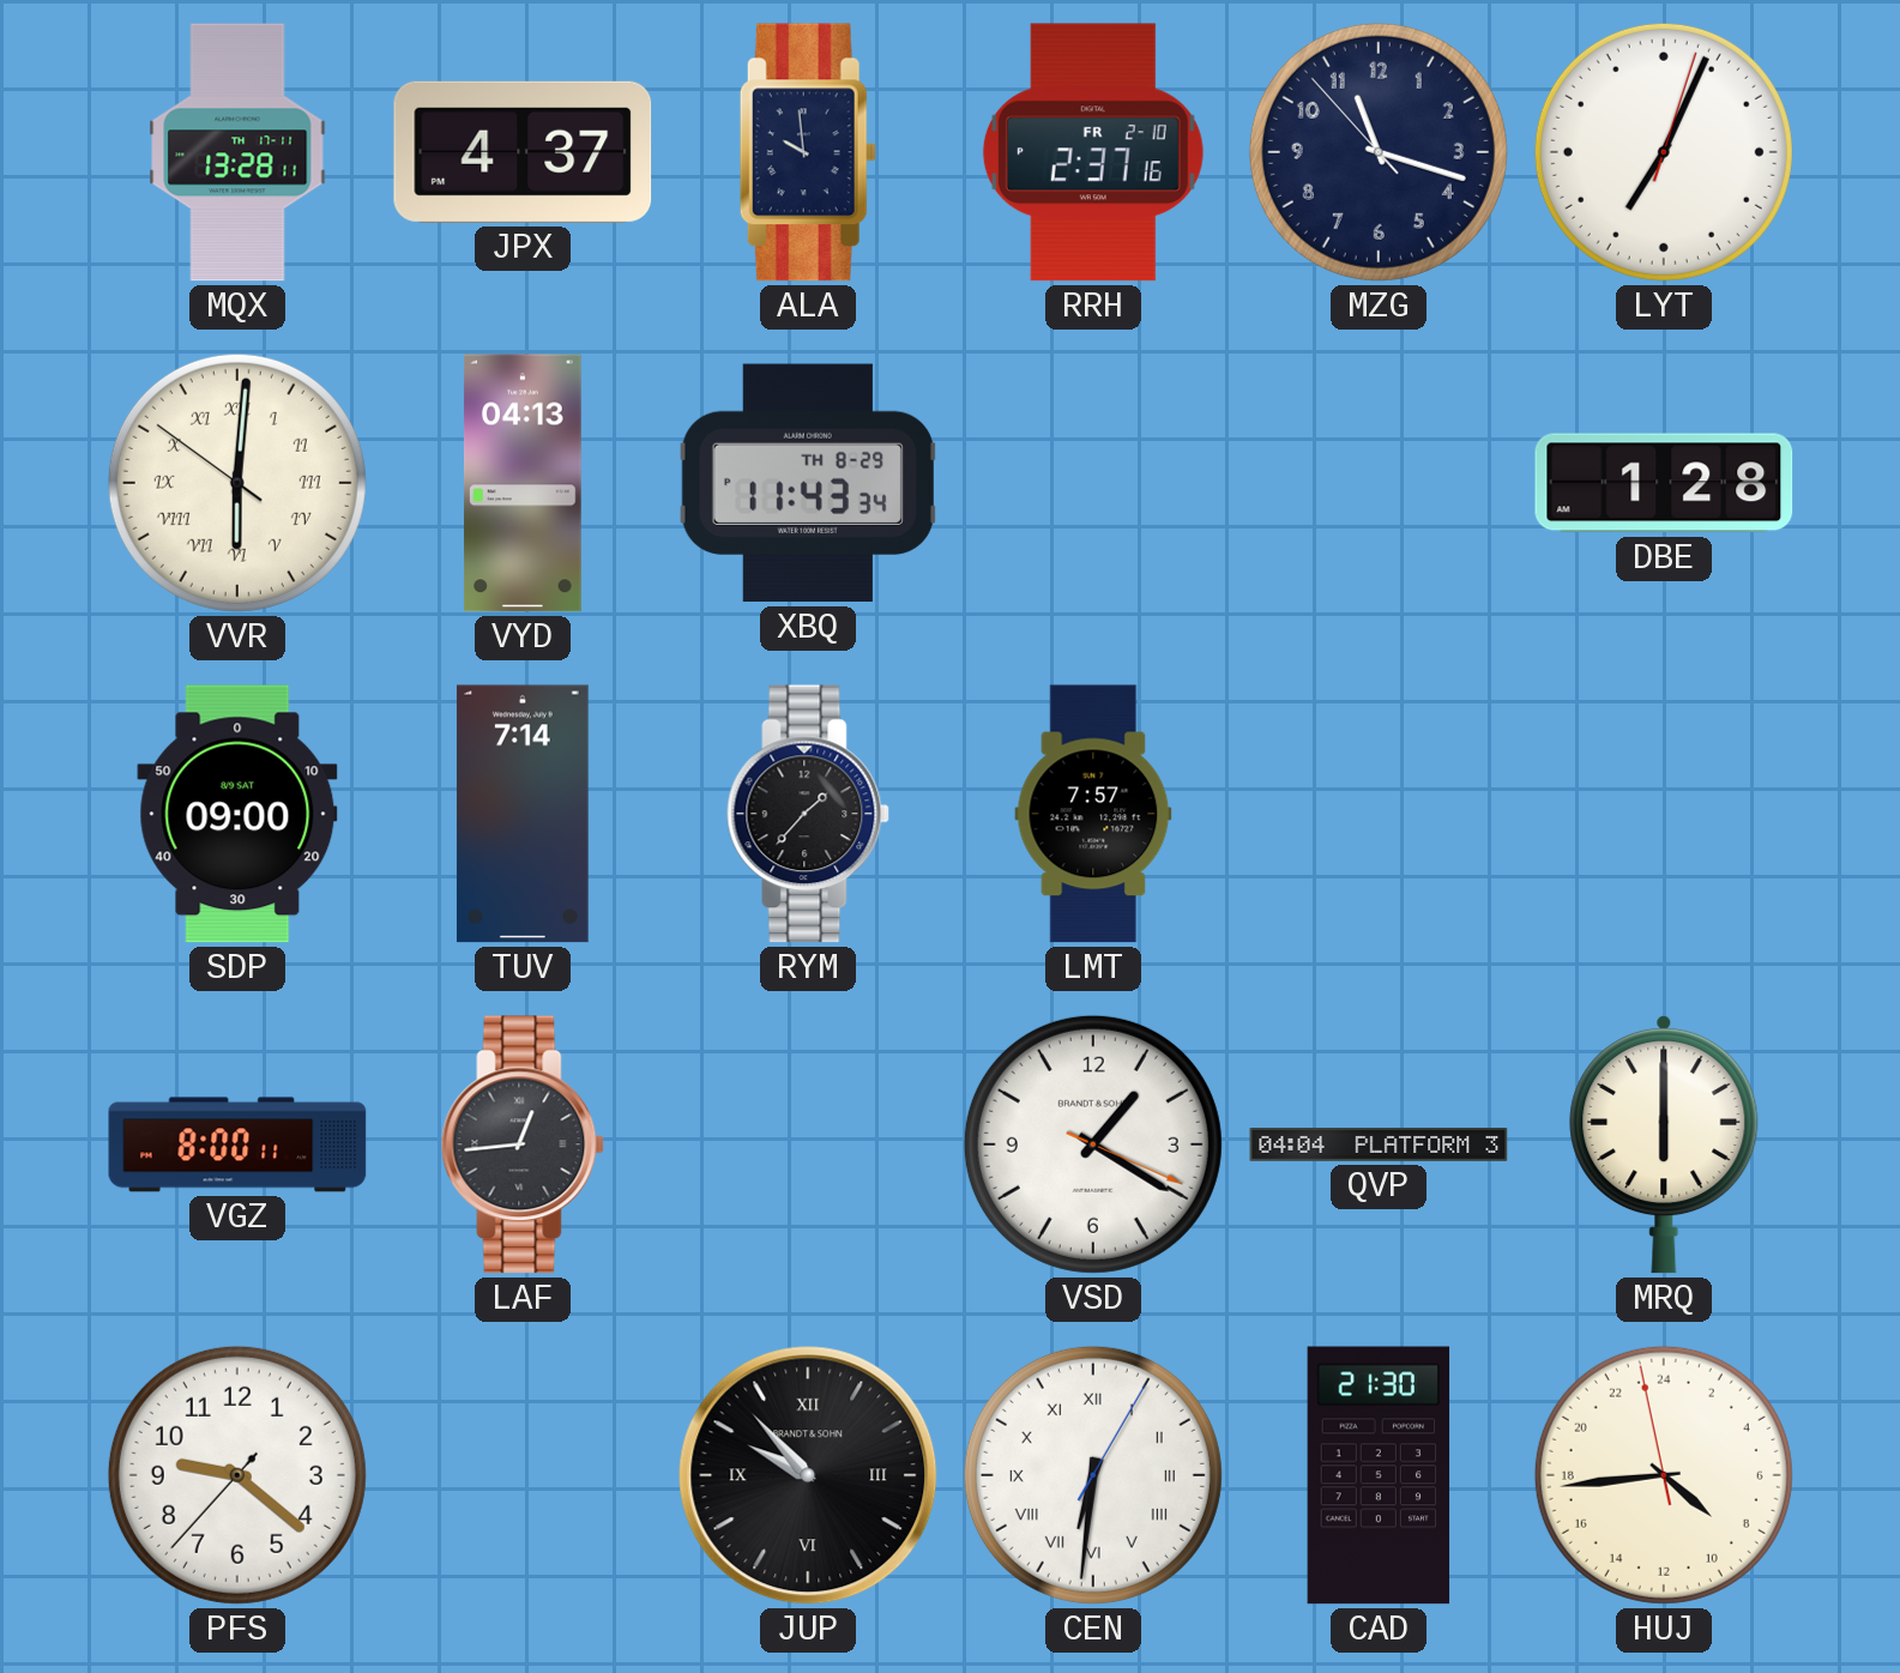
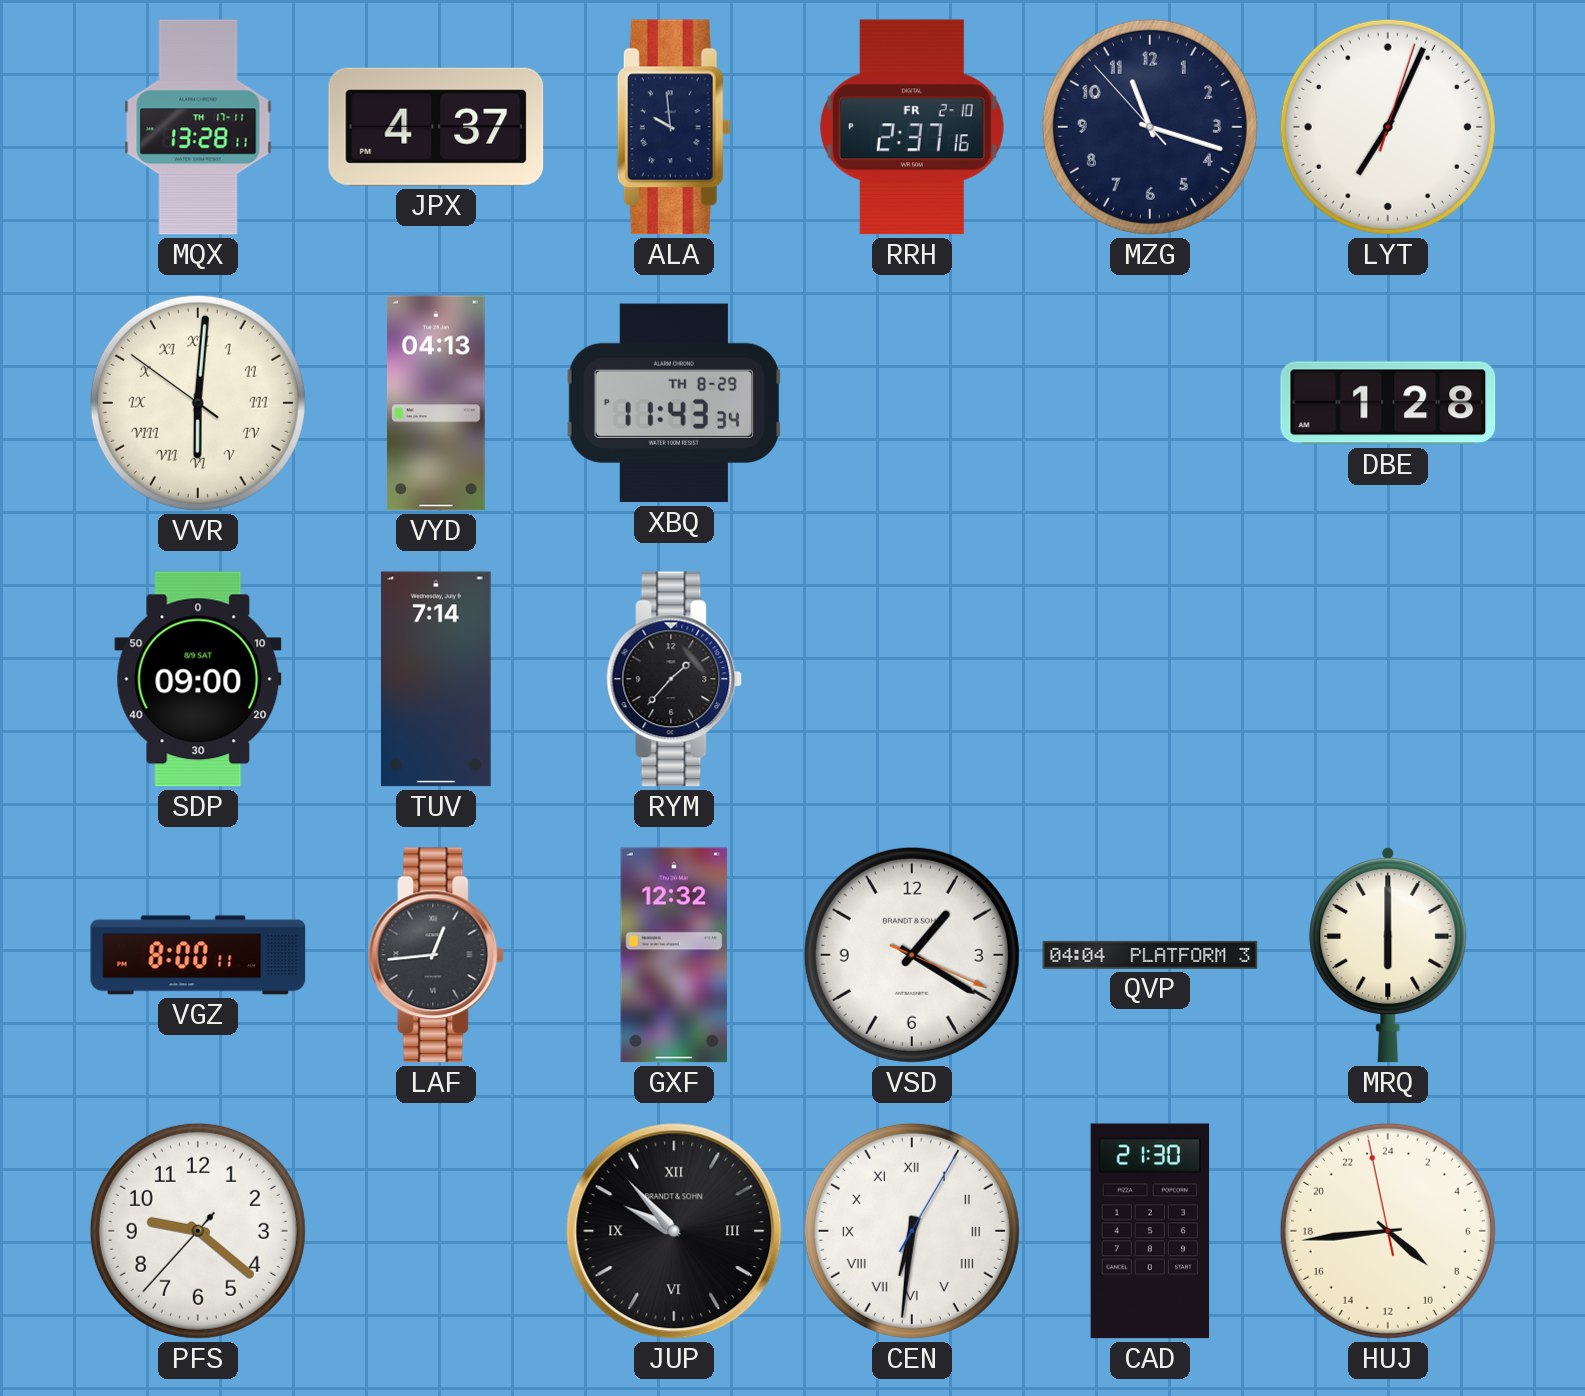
LMT: 7:57 -> none (1093, 814)
GXF: none -> 12:32 (674, 955)
